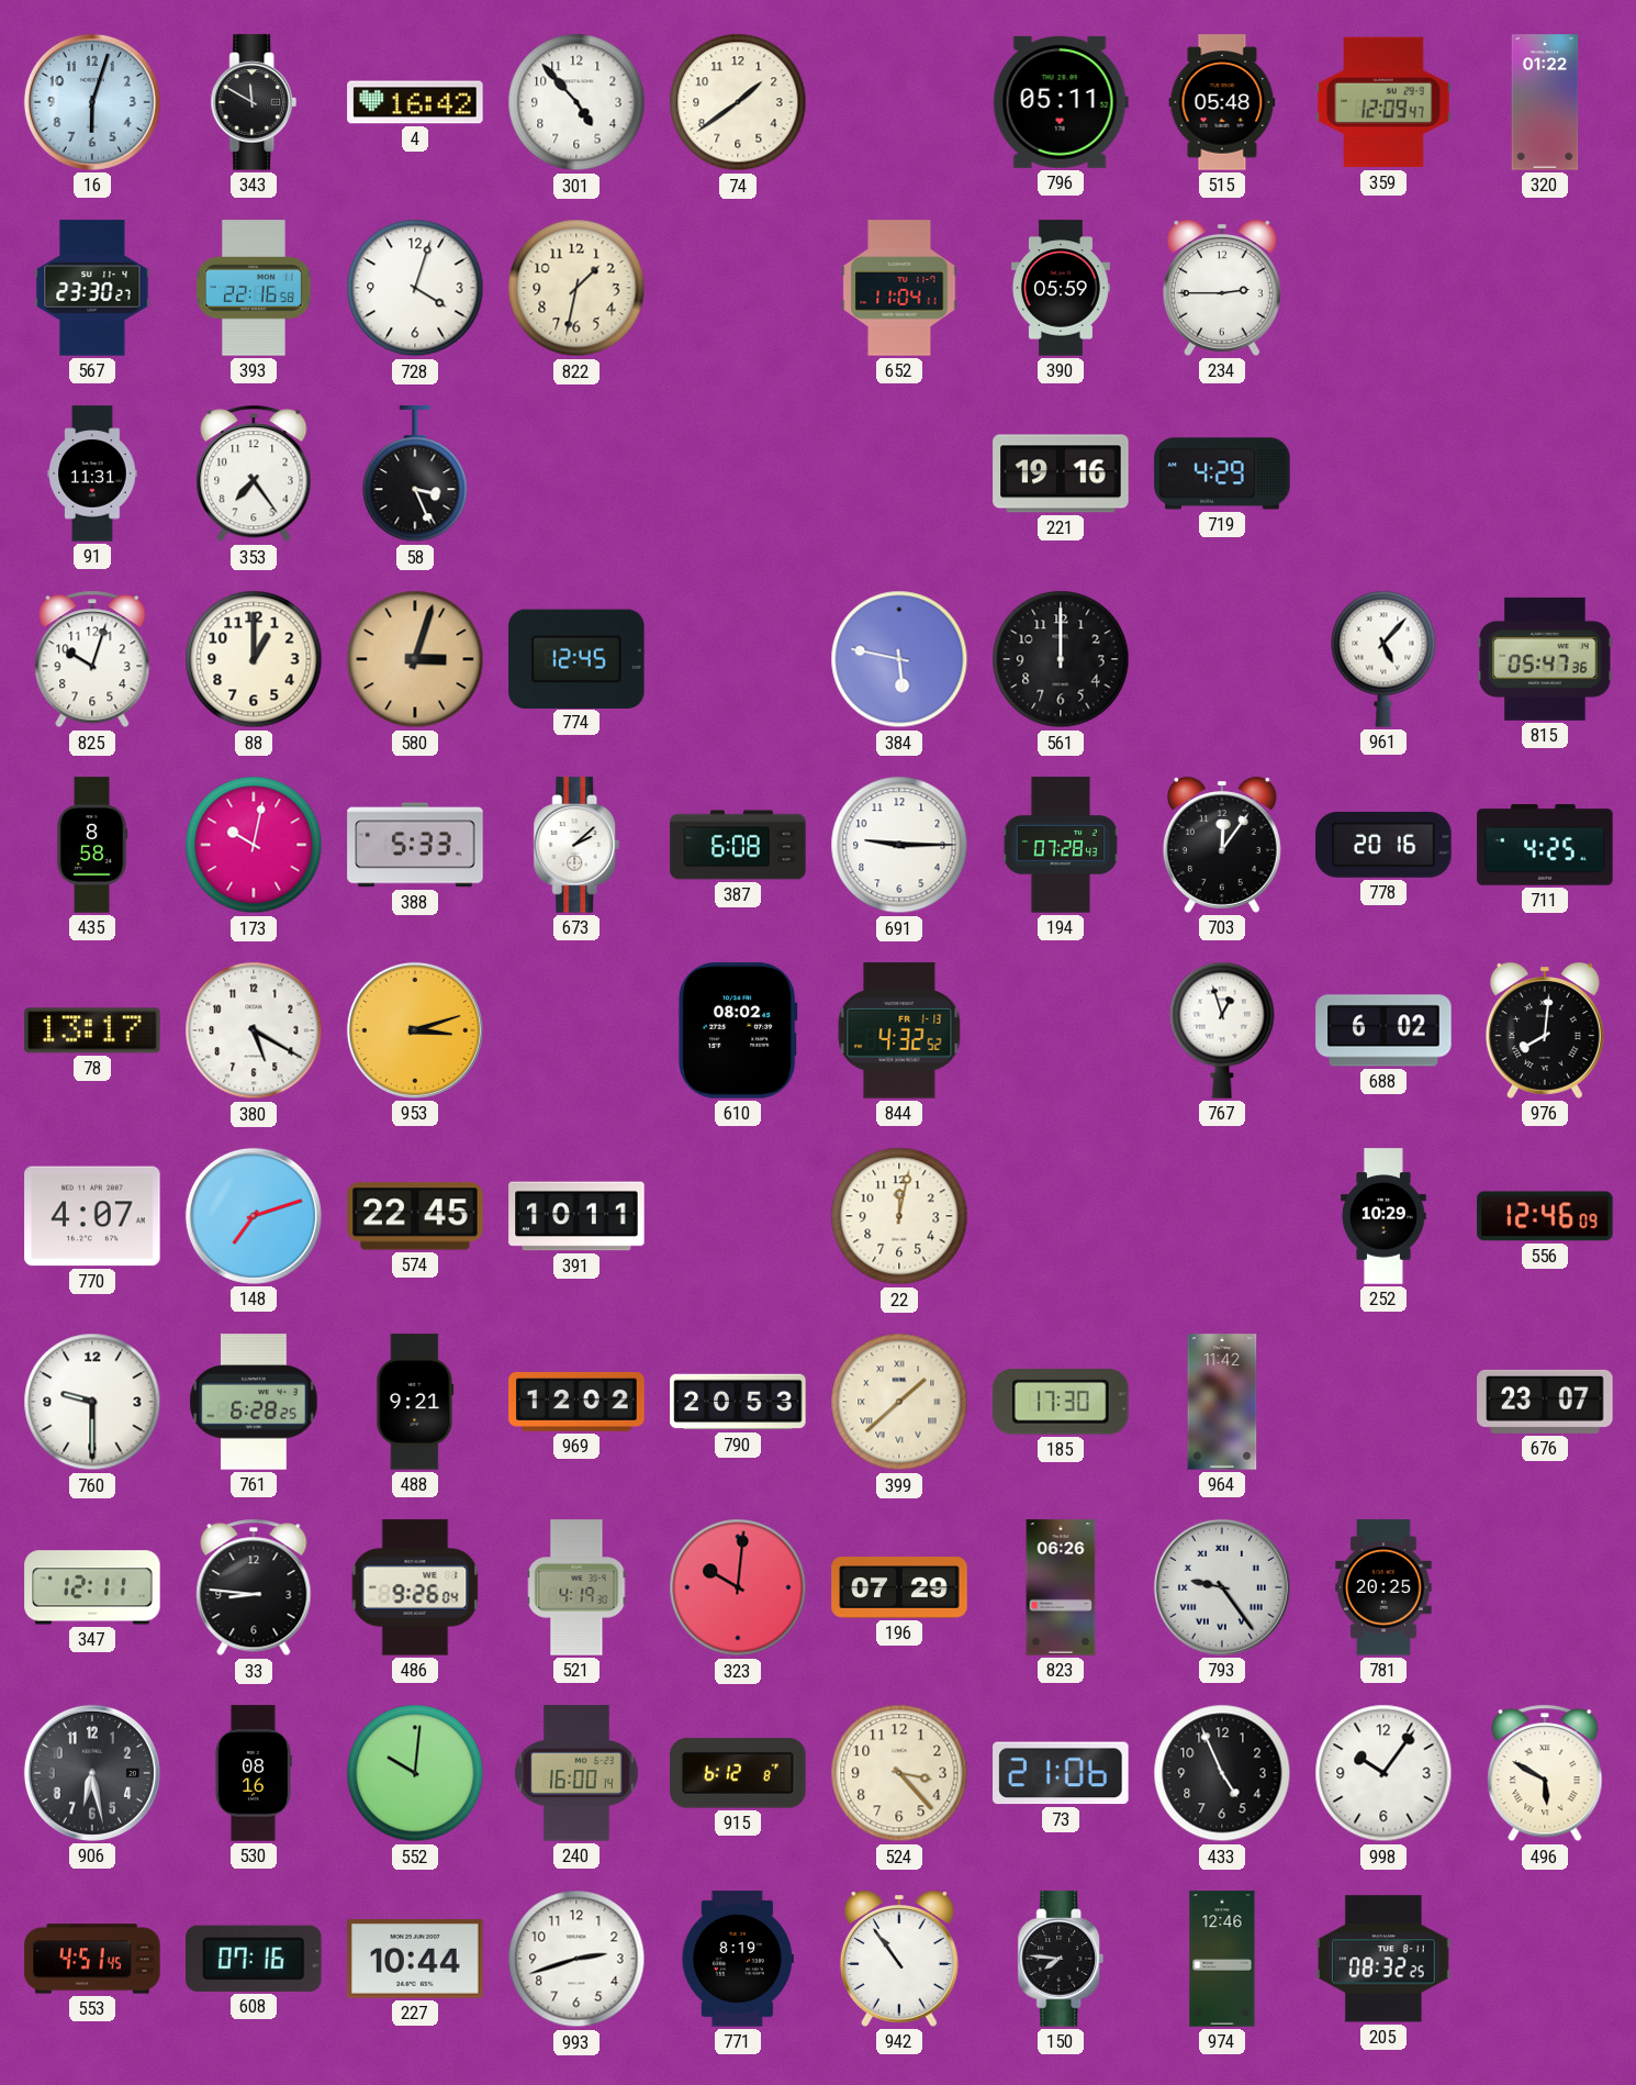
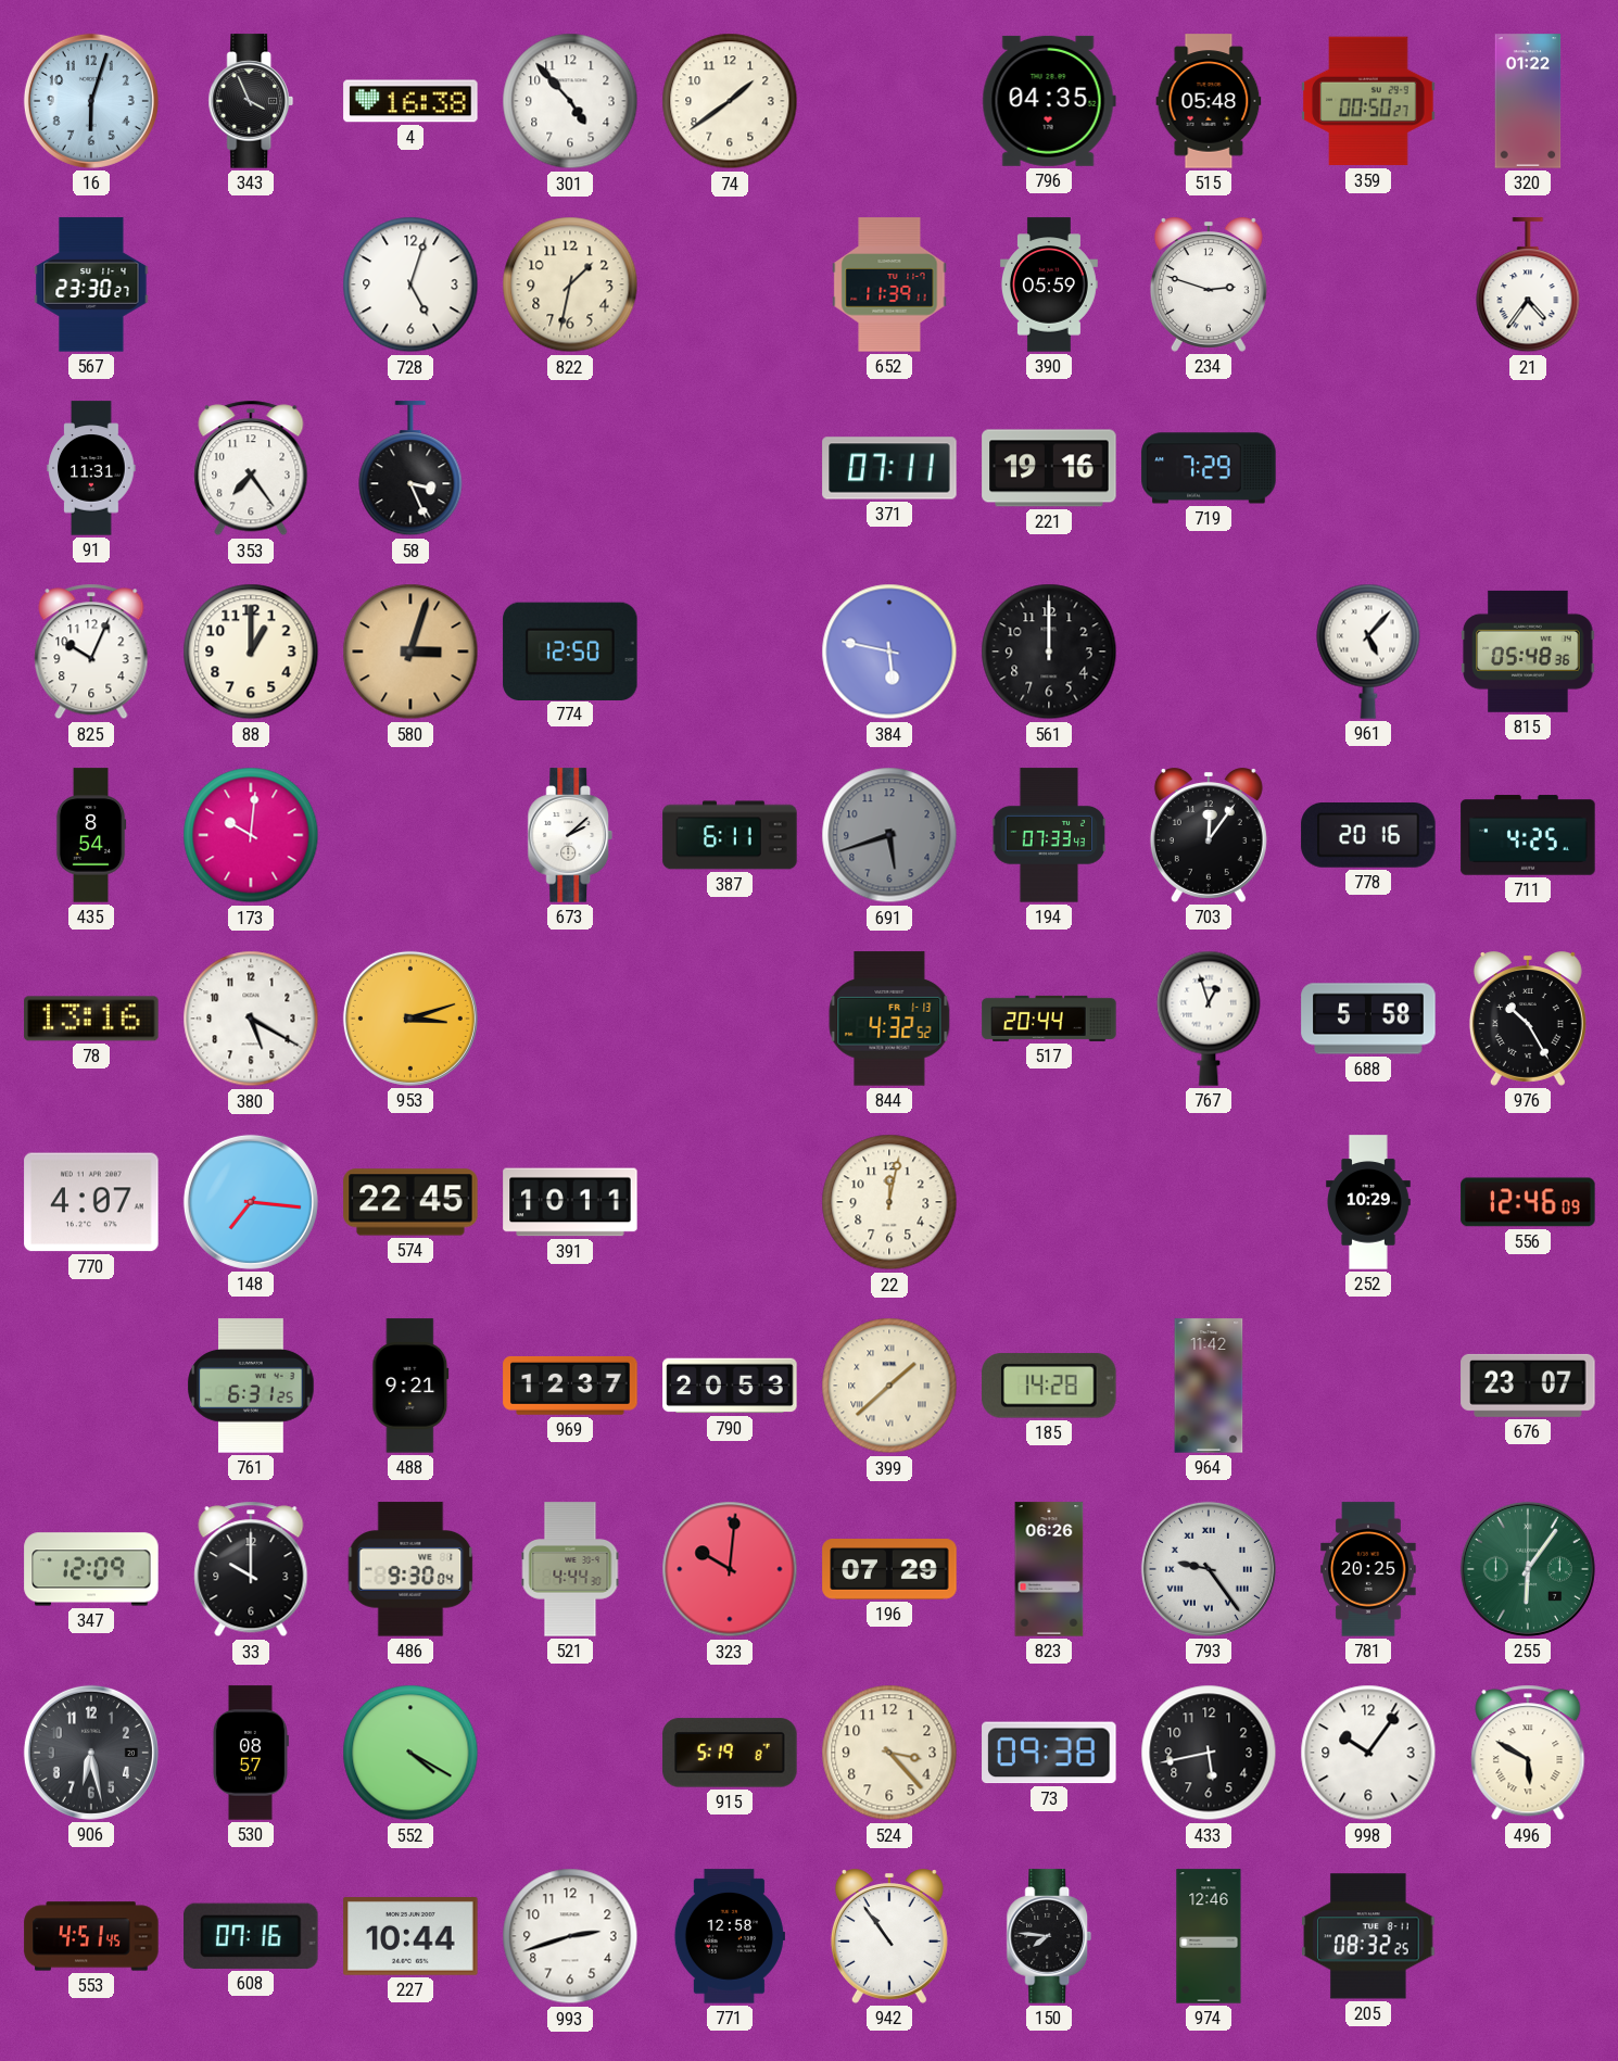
343: 11:50 -> 3:56 (251, 101)
4: 16:42 -> 16:38 (410, 101)
796: 05:11 -> 04:35 (1049, 101)
359: 12:09 -> 00:50 (1368, 101)
393: 22:16 -> none (255, 288)
728: 4:03 -> 5:03 (410, 285)
652: 11:04 -> 11:39 (889, 285)
234: 2:45 -> 2:48 (1209, 285)
21: none -> 4:36 (1528, 286)
371: none -> 07:11 (889, 468)
719: 4:29 -> 7:29 (1209, 468)
825: 10:03 -> 10:04 (91, 652)
774: 12:45 -> 12:50 (570, 650)
815: 05:47 -> 05:48 (1528, 652)
435: 8:58 -> 8:54 (91, 835)
173: 10:02 -> 10:01 (251, 835)
388: 5:33 -> none (415, 845)
387: 6:08 -> 6:11 (730, 835)
691: 9:15 -> 5:42 (889, 835)
691 dial: white -> grey (889, 835)
194: 07:28 -> 07:33 (1049, 835)
78: 13:17 -> 13:16 (91, 1019)
610: 08:02 -> none (738, 1030)
517: none -> 20:44 (1049, 1019)
688: 6:02 -> 5:58 (1368, 1019)
976: 8:01 -> 10:25 (1528, 1019)
148: 7:12 -> 7:16 (251, 1202)
760: 9:30 -> none (92, 1402)
761: 6:28 -> 6:31 (251, 1386)
969: 12:02 -> 12:37 (570, 1386)
185: 17:30 -> 14:28 (1049, 1386)
347: 12:11 -> 12:09 (91, 1569)
33: 8:46 -> 10:00 (251, 1569)
486: 9:26 -> 9:30 (410, 1569)
521: 4:19 -> 4:44 (570, 1569)
255: none -> 6:06 (1528, 1569)
530: 08:16 -> 08:57 (251, 1753)
552: 10:01 -> 4:20 (410, 1753)
240: 16:00 -> none (576, 1773)
915: 6:12 -> 5:19 (730, 1753)
73: 21:06 -> 09:38 (1049, 1753)
433: 4:56 -> 5:43 (1209, 1753)
771: 8:19 -> 12:58 (730, 1936)
